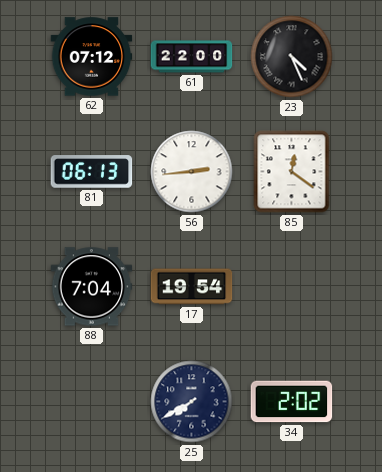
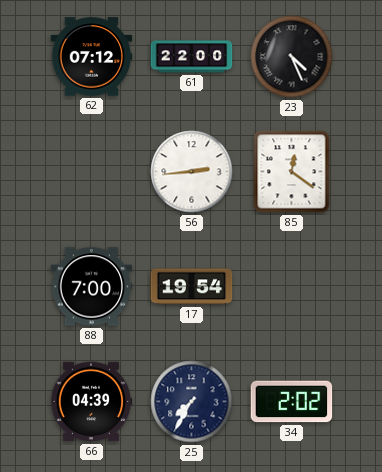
81: 06:13 -> none (92, 172)
88: 7:04 -> 7:00 (92, 287)
66: none -> 04:39 (91, 402)
25: 7:40 -> 7:35 (192, 402)
